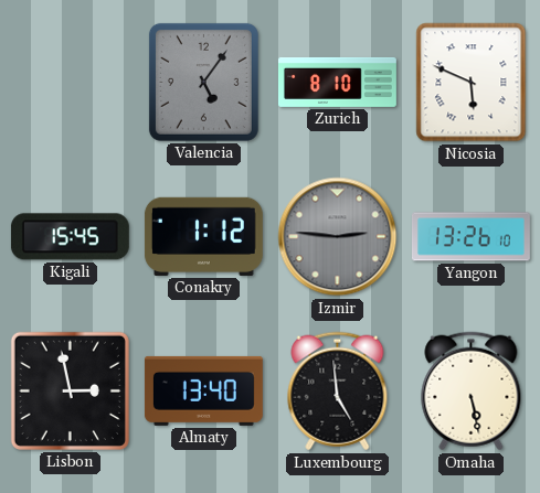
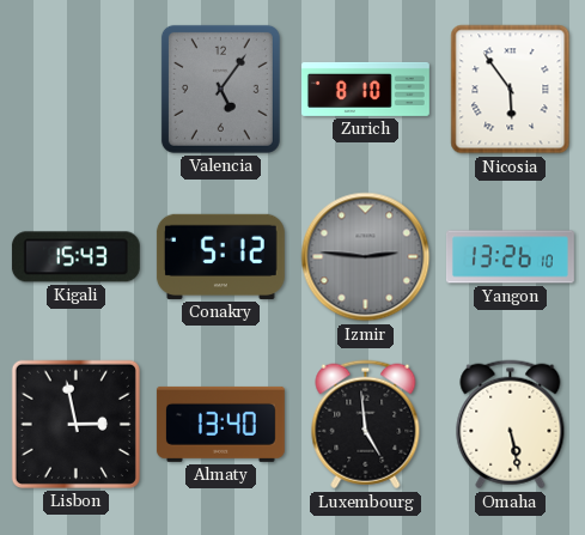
Nicosia: 5:49 -> 5:54 (511, 90)
Kigali: 15:45 -> 15:43 (75, 257)
Conakry: 1:12 -> 5:12 (220, 256)
